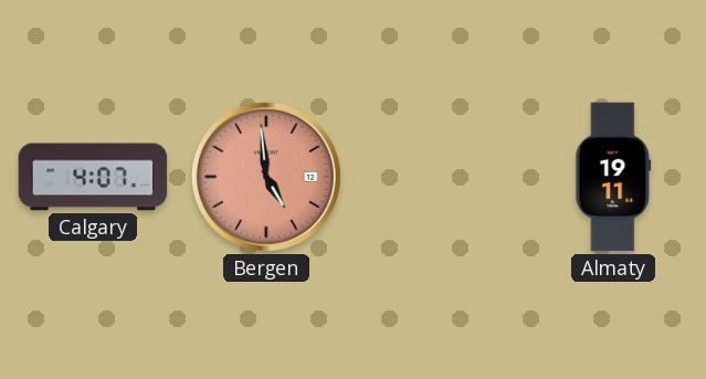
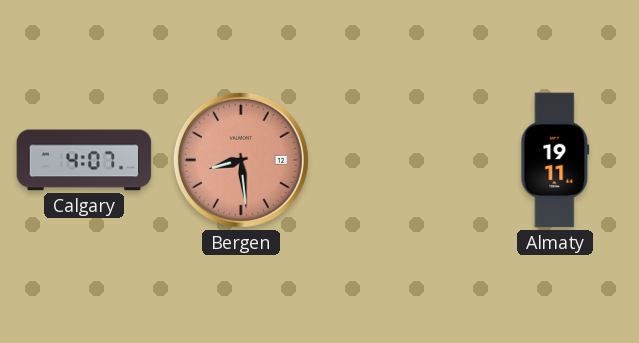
Bergen: 4:59 -> 8:29 (241, 160)
